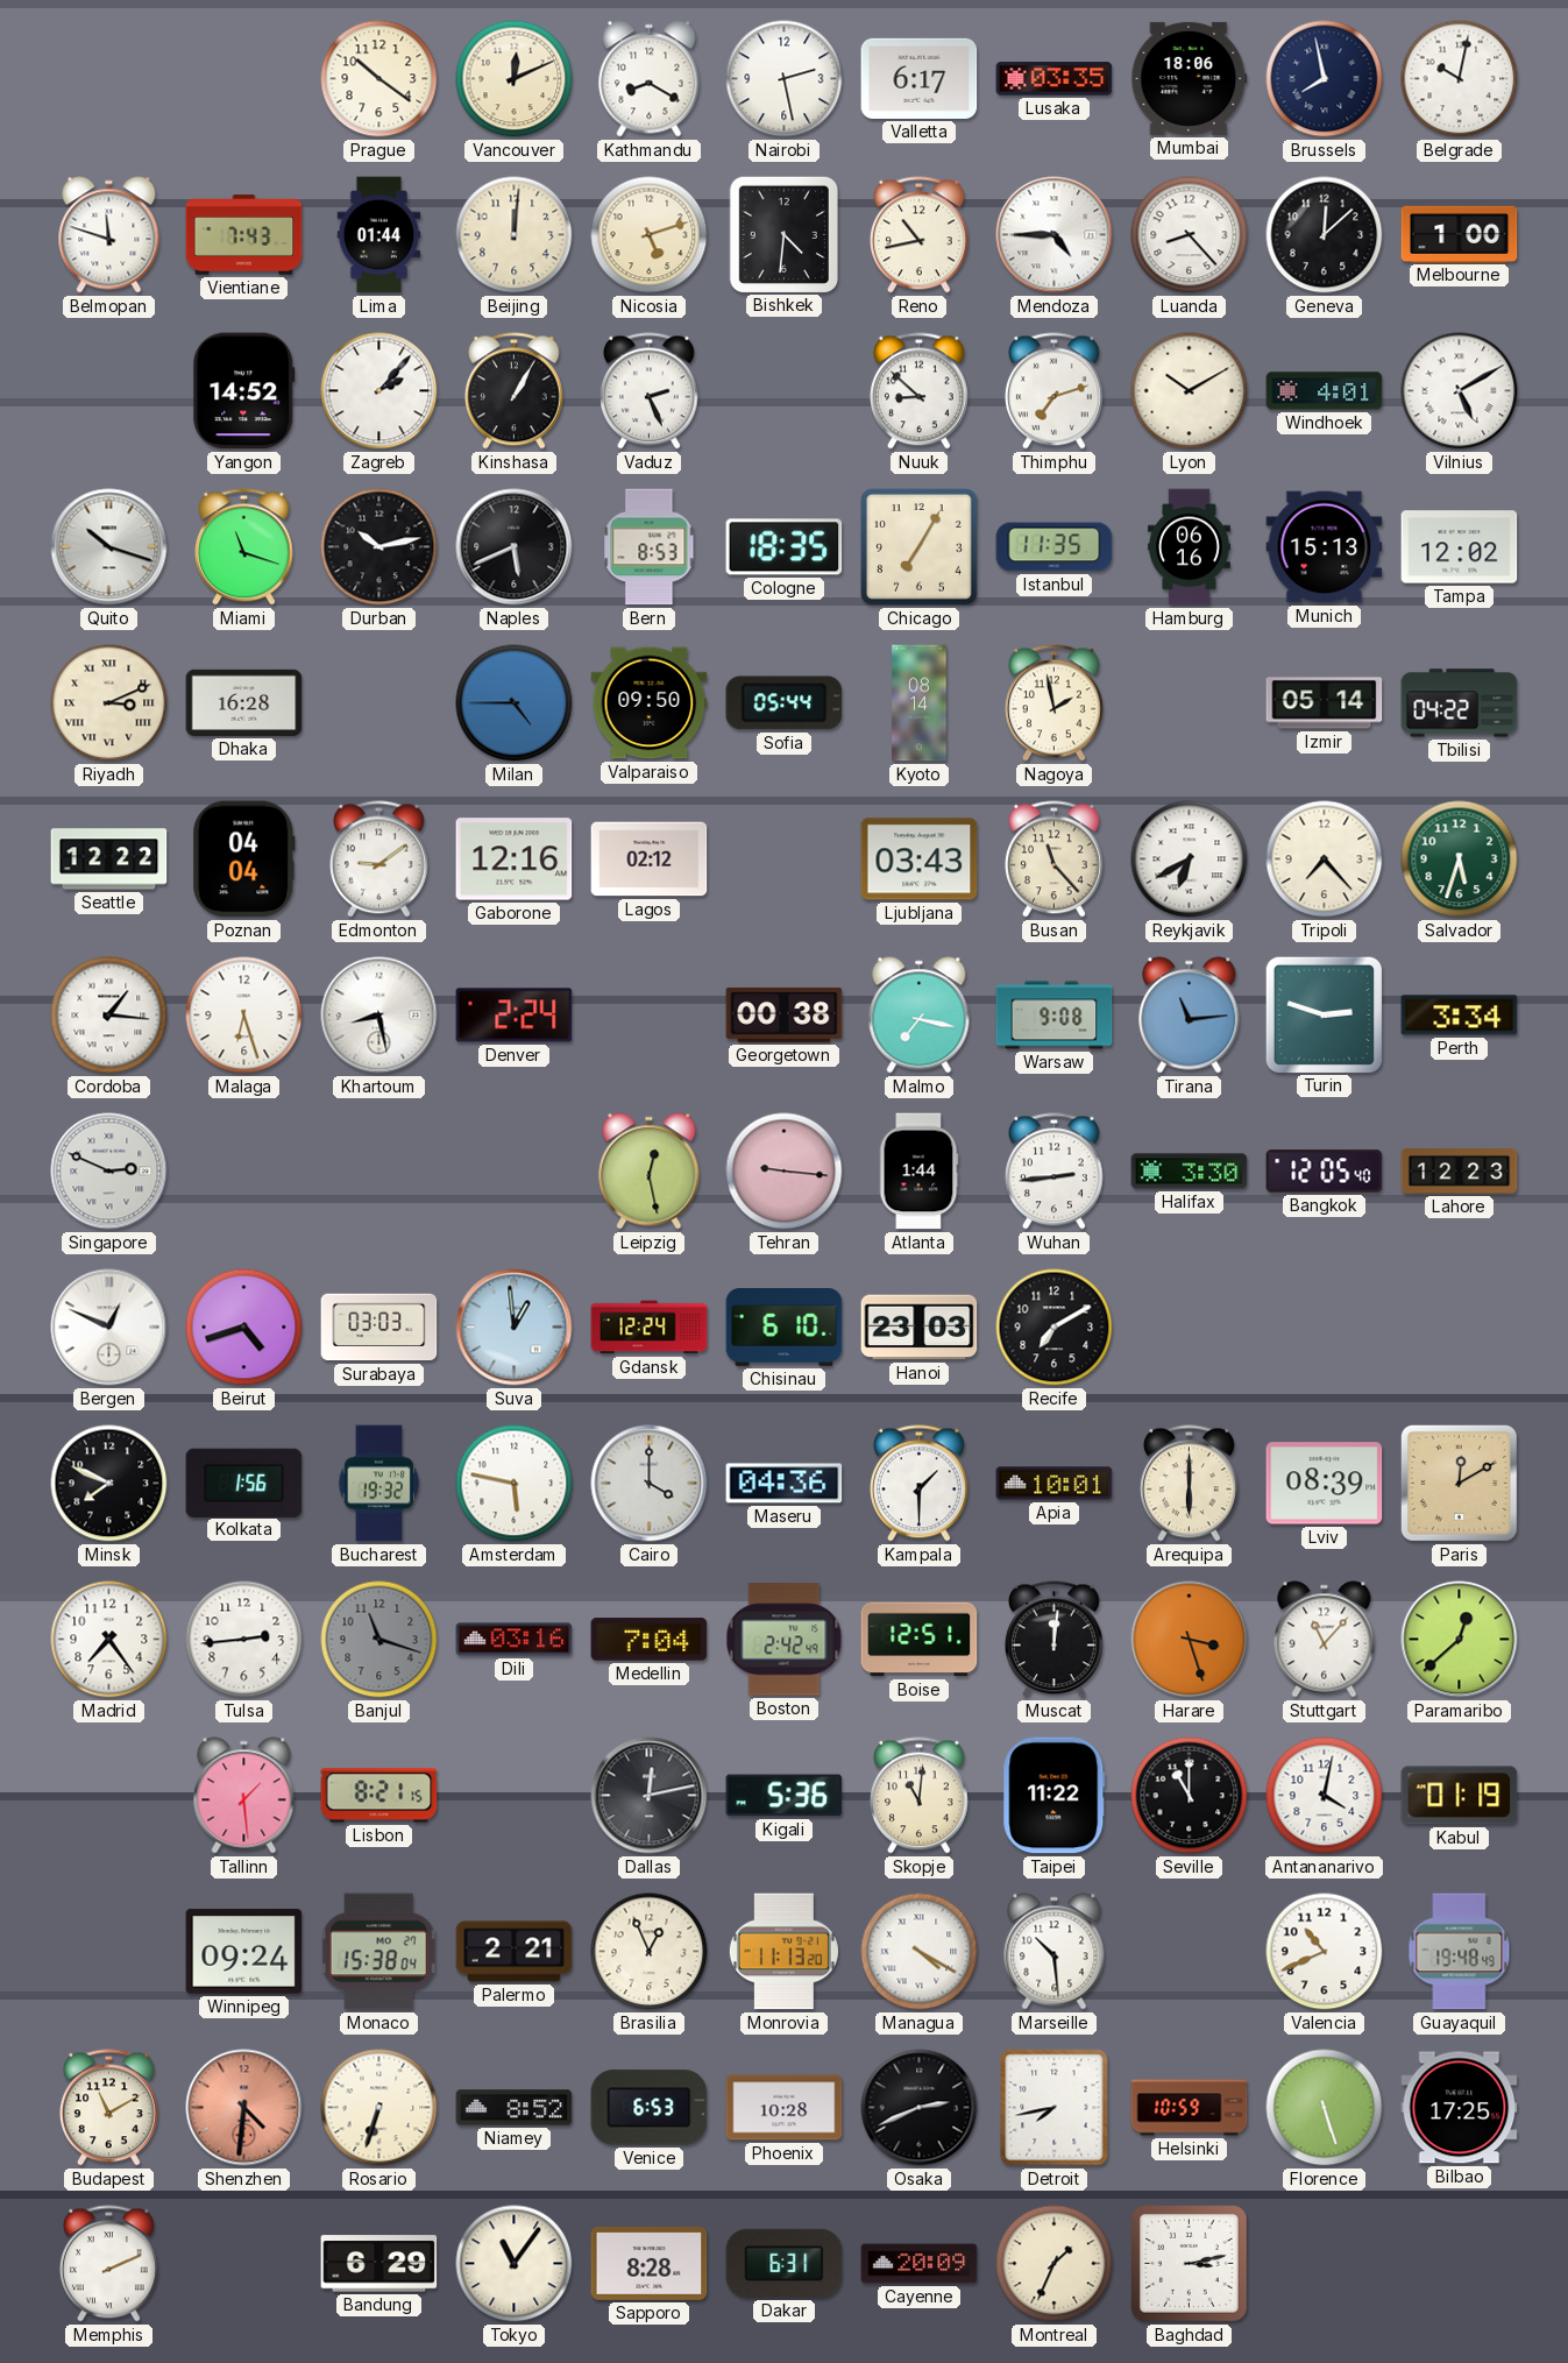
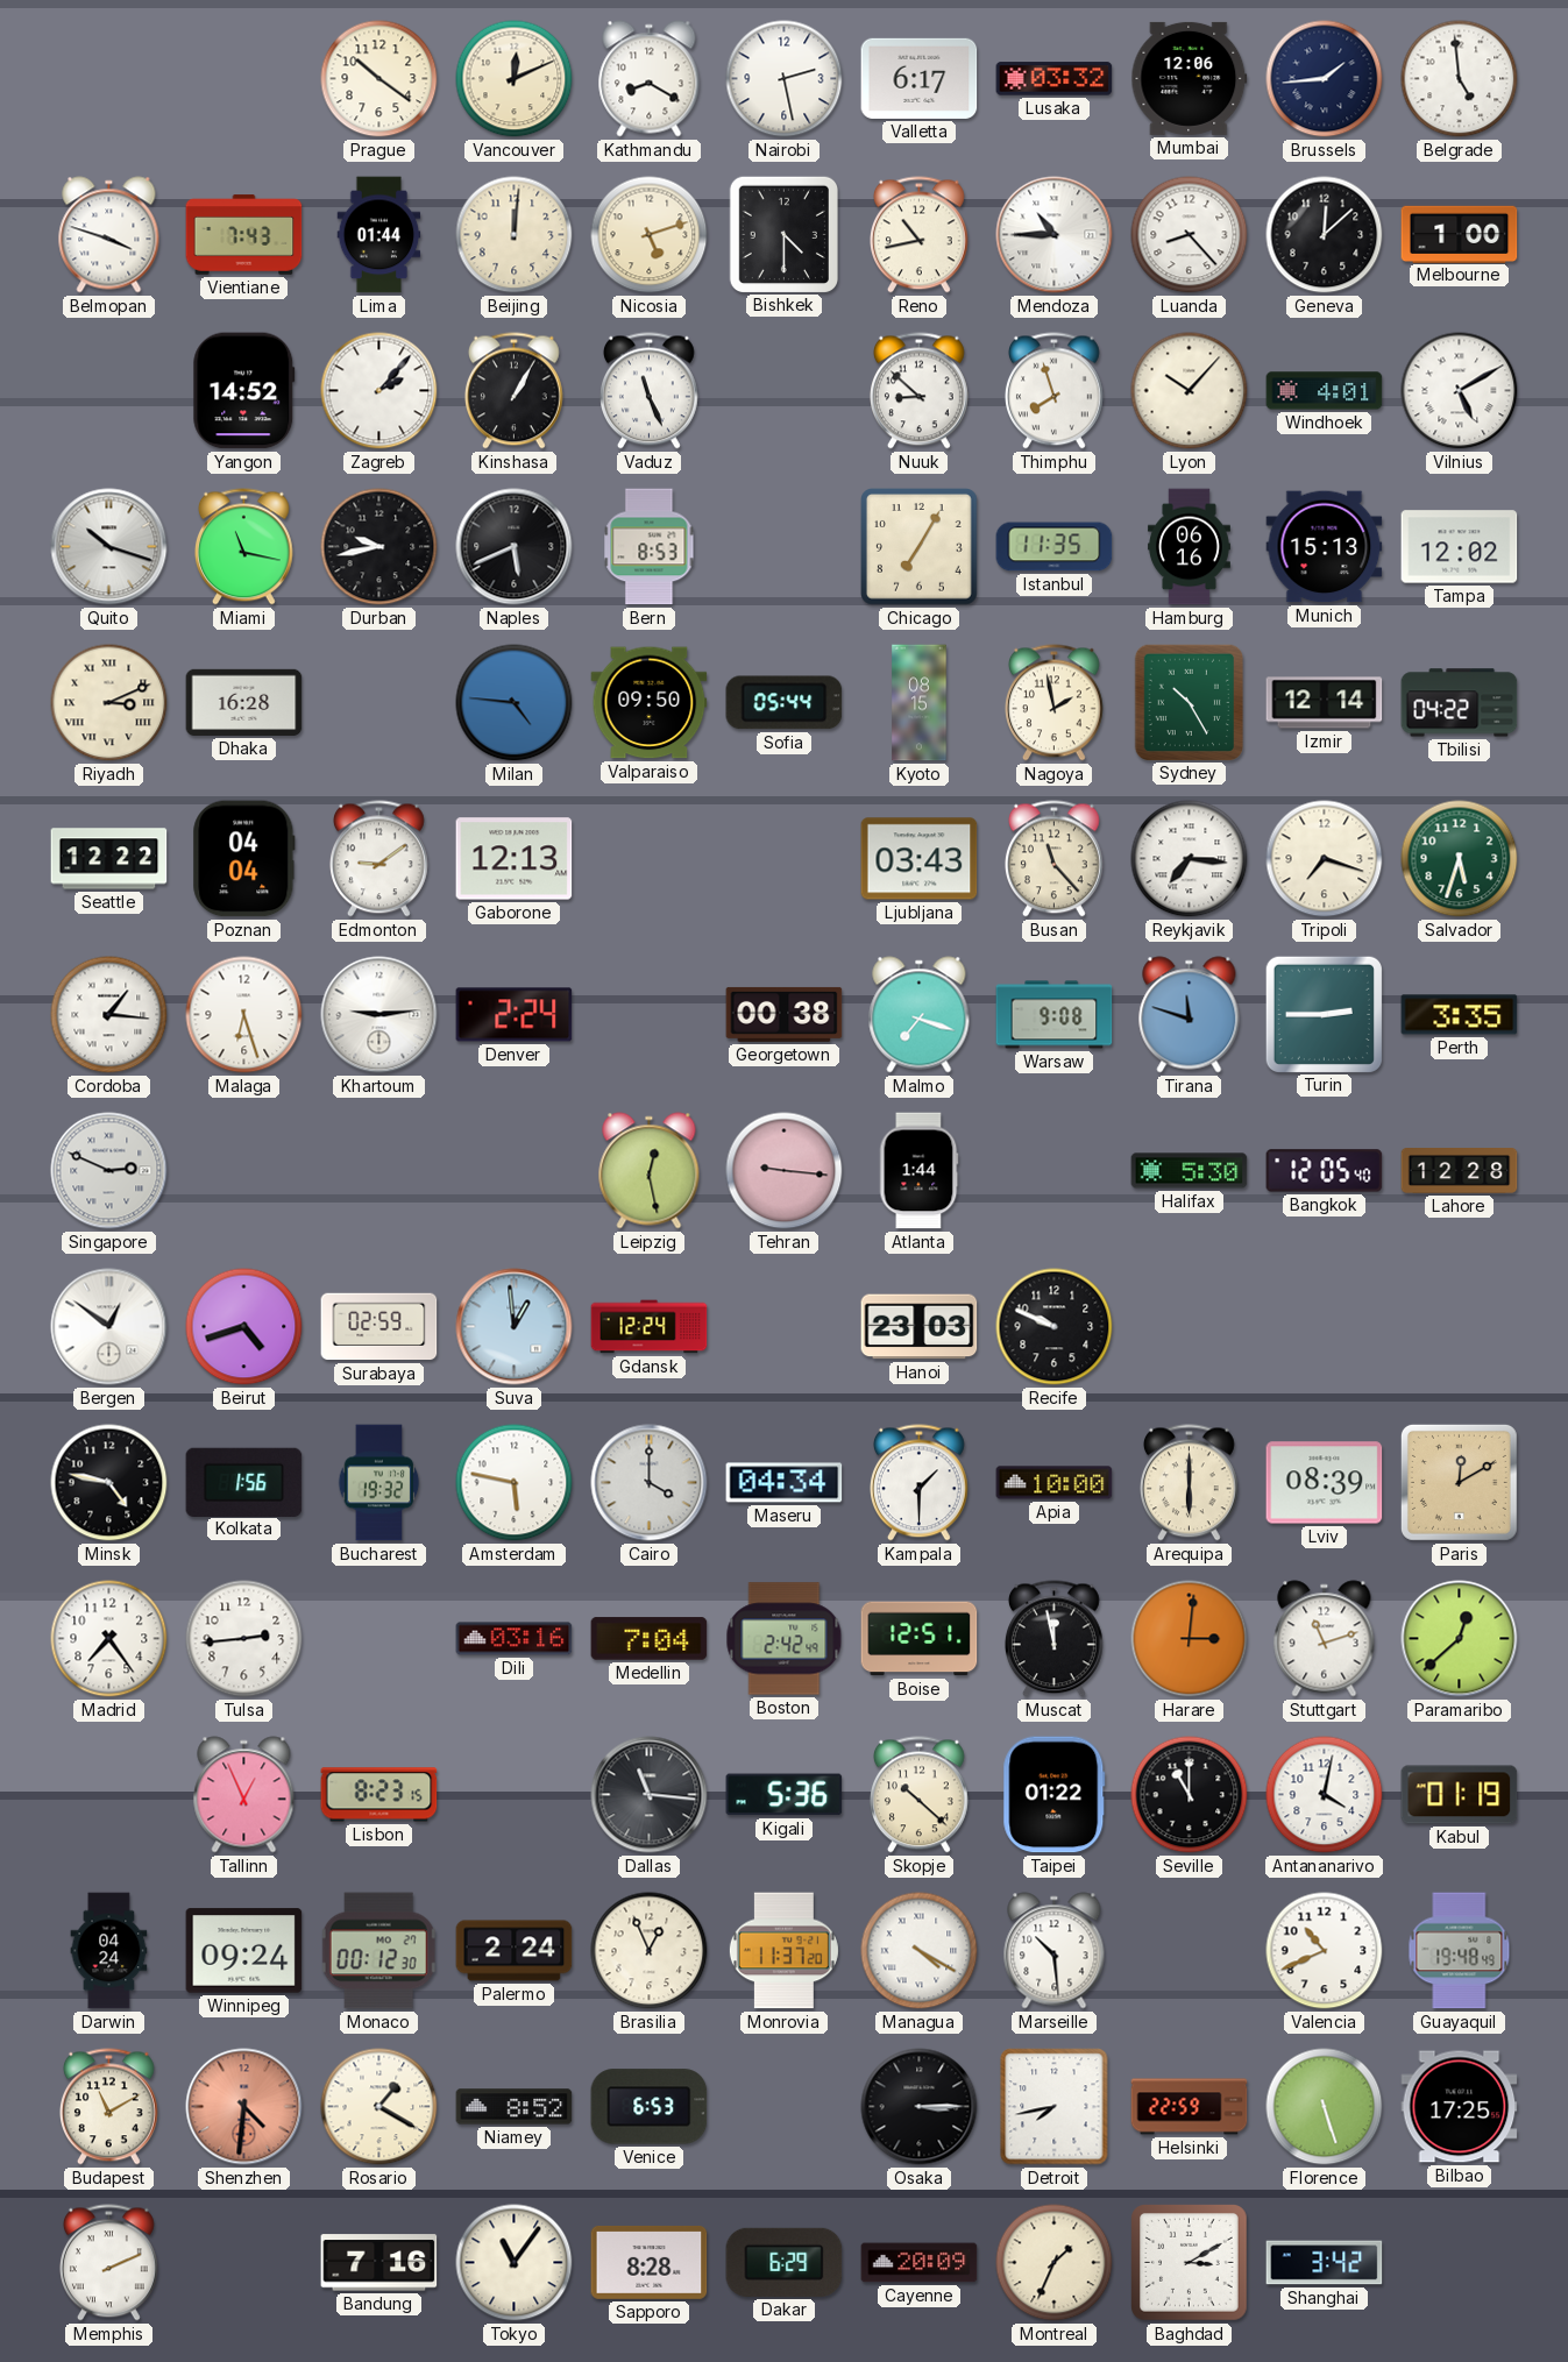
Lusaka: 03:35 -> 03:32 (1055, 79)
Mumbai: 18:06 -> 12:06 (1190, 78)
Brussels: 7:58 -> 1:44 (1325, 79)
Belgrade: 10:02 -> 4:59 (1460, 79)
Belmopan: 11:48 -> 3:48 (109, 235)
Bishkek: 4:31 -> 4:30 (783, 234)
Mendoza: 4:45 -> 10:45 (1055, 235)
Vaduz: 2:26 -> 11:26 (648, 391)
Thimphu: 7:12 -> 7:57 (1053, 391)
Lyon: 10:10 -> 10:07 (1190, 391)
Miami: 11:18 -> 11:17 (243, 547)
Durban: 10:13 -> 9:43 (379, 547)
Cologne: 18:35 -> none (785, 547)
Milan: 4:45 -> 4:46 (515, 703)
Kyoto: 08:14 -> 08:15 (920, 703)
Sydney: none -> 10:25 (1189, 702)
Izmir: 05:14 -> 12:14 (1325, 703)
Gaborone: 12:16 -> 12:13 (515, 859)
Lagos: 02:12 -> none (650, 859)
Reykjavik: 6:40 -> 7:16 (1190, 859)
Tripoli: 7:23 -> 7:18 (1325, 859)
Khartoum: 8:28 -> 9:14 (379, 1015)
Malmo: 7:17 -> 7:18 (920, 1015)
Tirana: 11:14 -> 11:48 (1190, 1015)
Turin: 2:48 -> 2:45 (1324, 1014)
Perth: 3:34 -> 3:35 (1460, 1015)
Wuhan: 2:44 -> none (1053, 1172)
Halifax: 3:30 -> 5:30 (1190, 1171)
Lahore: 12:23 -> 12:28 (1460, 1171)
Bergen: 12:49 -> 12:51 (109, 1327)
Surabaya: 03:03 -> 02:59 (379, 1327)
Chisinau: 6:10 -> none (785, 1328)
Recife: 7:10 -> 9:49 (1055, 1327)
Minsk: 7:49 -> 4:47 (109, 1483)
Maseru: 04:36 -> 04:34 (785, 1483)
Apia: 10:01 -> 10:00 (1055, 1483)
Banjul: 11:18 -> none (379, 1640)
Muscat: 12:01 -> 11:58 (1053, 1639)
Harare: 3:27 -> 3:01 (1190, 1639)
Stuttgart: 11:07 -> 11:12 (1325, 1639)
Tallinn: 1:29 -> 12:56 (244, 1795)
Lisbon: 8:21 -> 8:23 (379, 1795)
Dallas: 12:13 -> 11:16 (650, 1795)
Skopje: 11:01 -> 10:22 (918, 1795)
Taipei: 11:22 -> 01:22 (1055, 1795)
Darwin: none -> 04:24 (109, 1951)
Monaco: 15:38 -> 00:12 (378, 1951)
Palermo: 2:21 -> 2:24 (515, 1951)
Monrovia: 11:13 -> 11:37 (783, 1951)
Rosario: 6:33 -> 1:20 (379, 2107)
Phoenix: 10:28 -> none (785, 2108)
Osaka: 2:41 -> 3:15 (920, 2107)
Helsinki: 10:59 -> 22:59 (1190, 2107)
Bandung: 6:29 -> 7:16 (379, 2263)
Dakar: 6:31 -> 6:29 (785, 2262)
Baghdad: 3:13 -> 3:10 (1190, 2263)
Shanghai: none -> 3:42 (1325, 2263)
